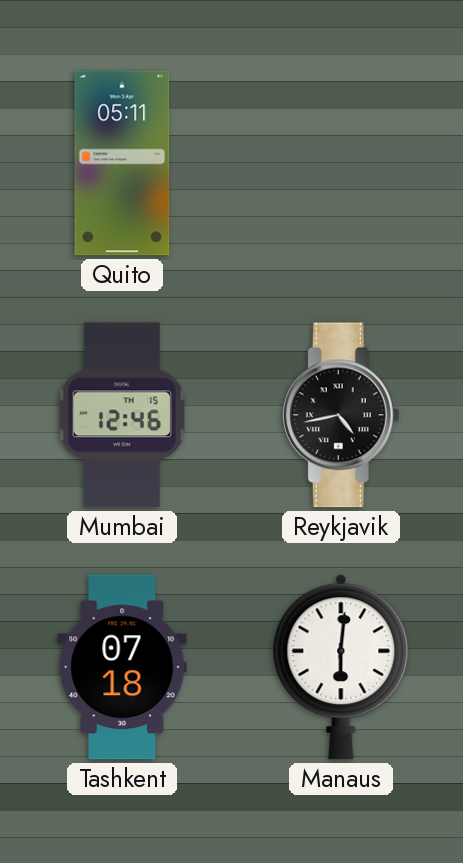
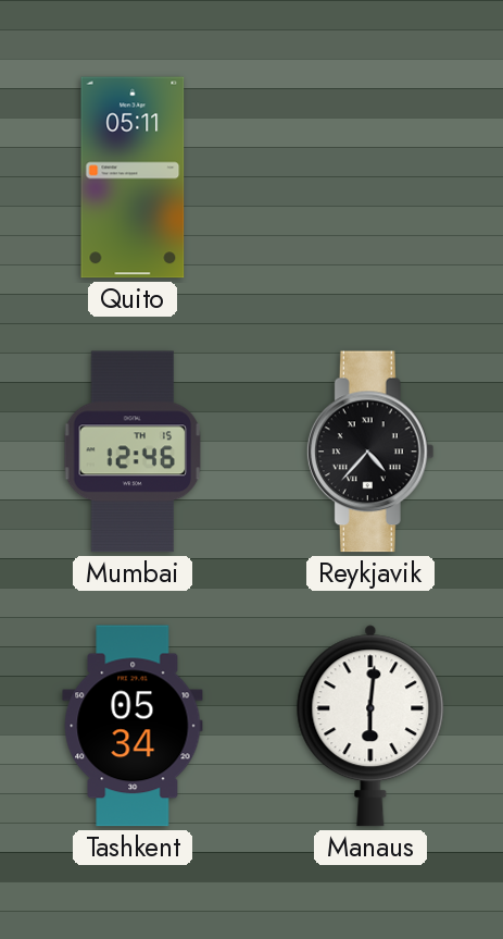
Reykjavik: 4:43 -> 4:37 (370, 452)
Tashkent: 07:18 -> 05:34 (133, 726)
